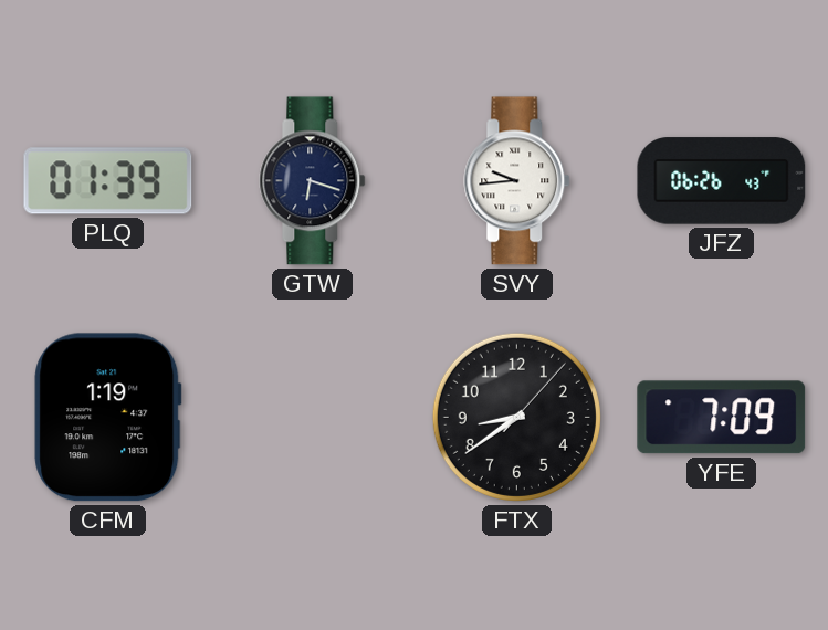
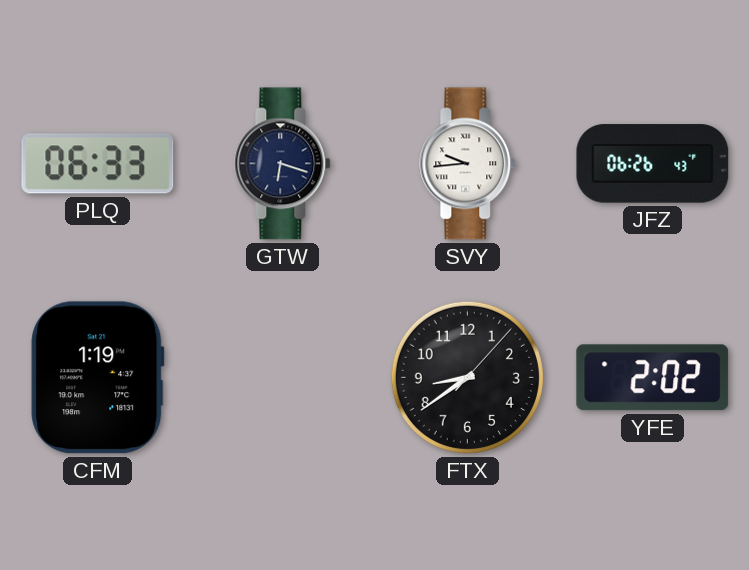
PLQ: 01:39 -> 06:33 (98, 164)
YFE: 7:09 -> 2:02 (653, 378)
